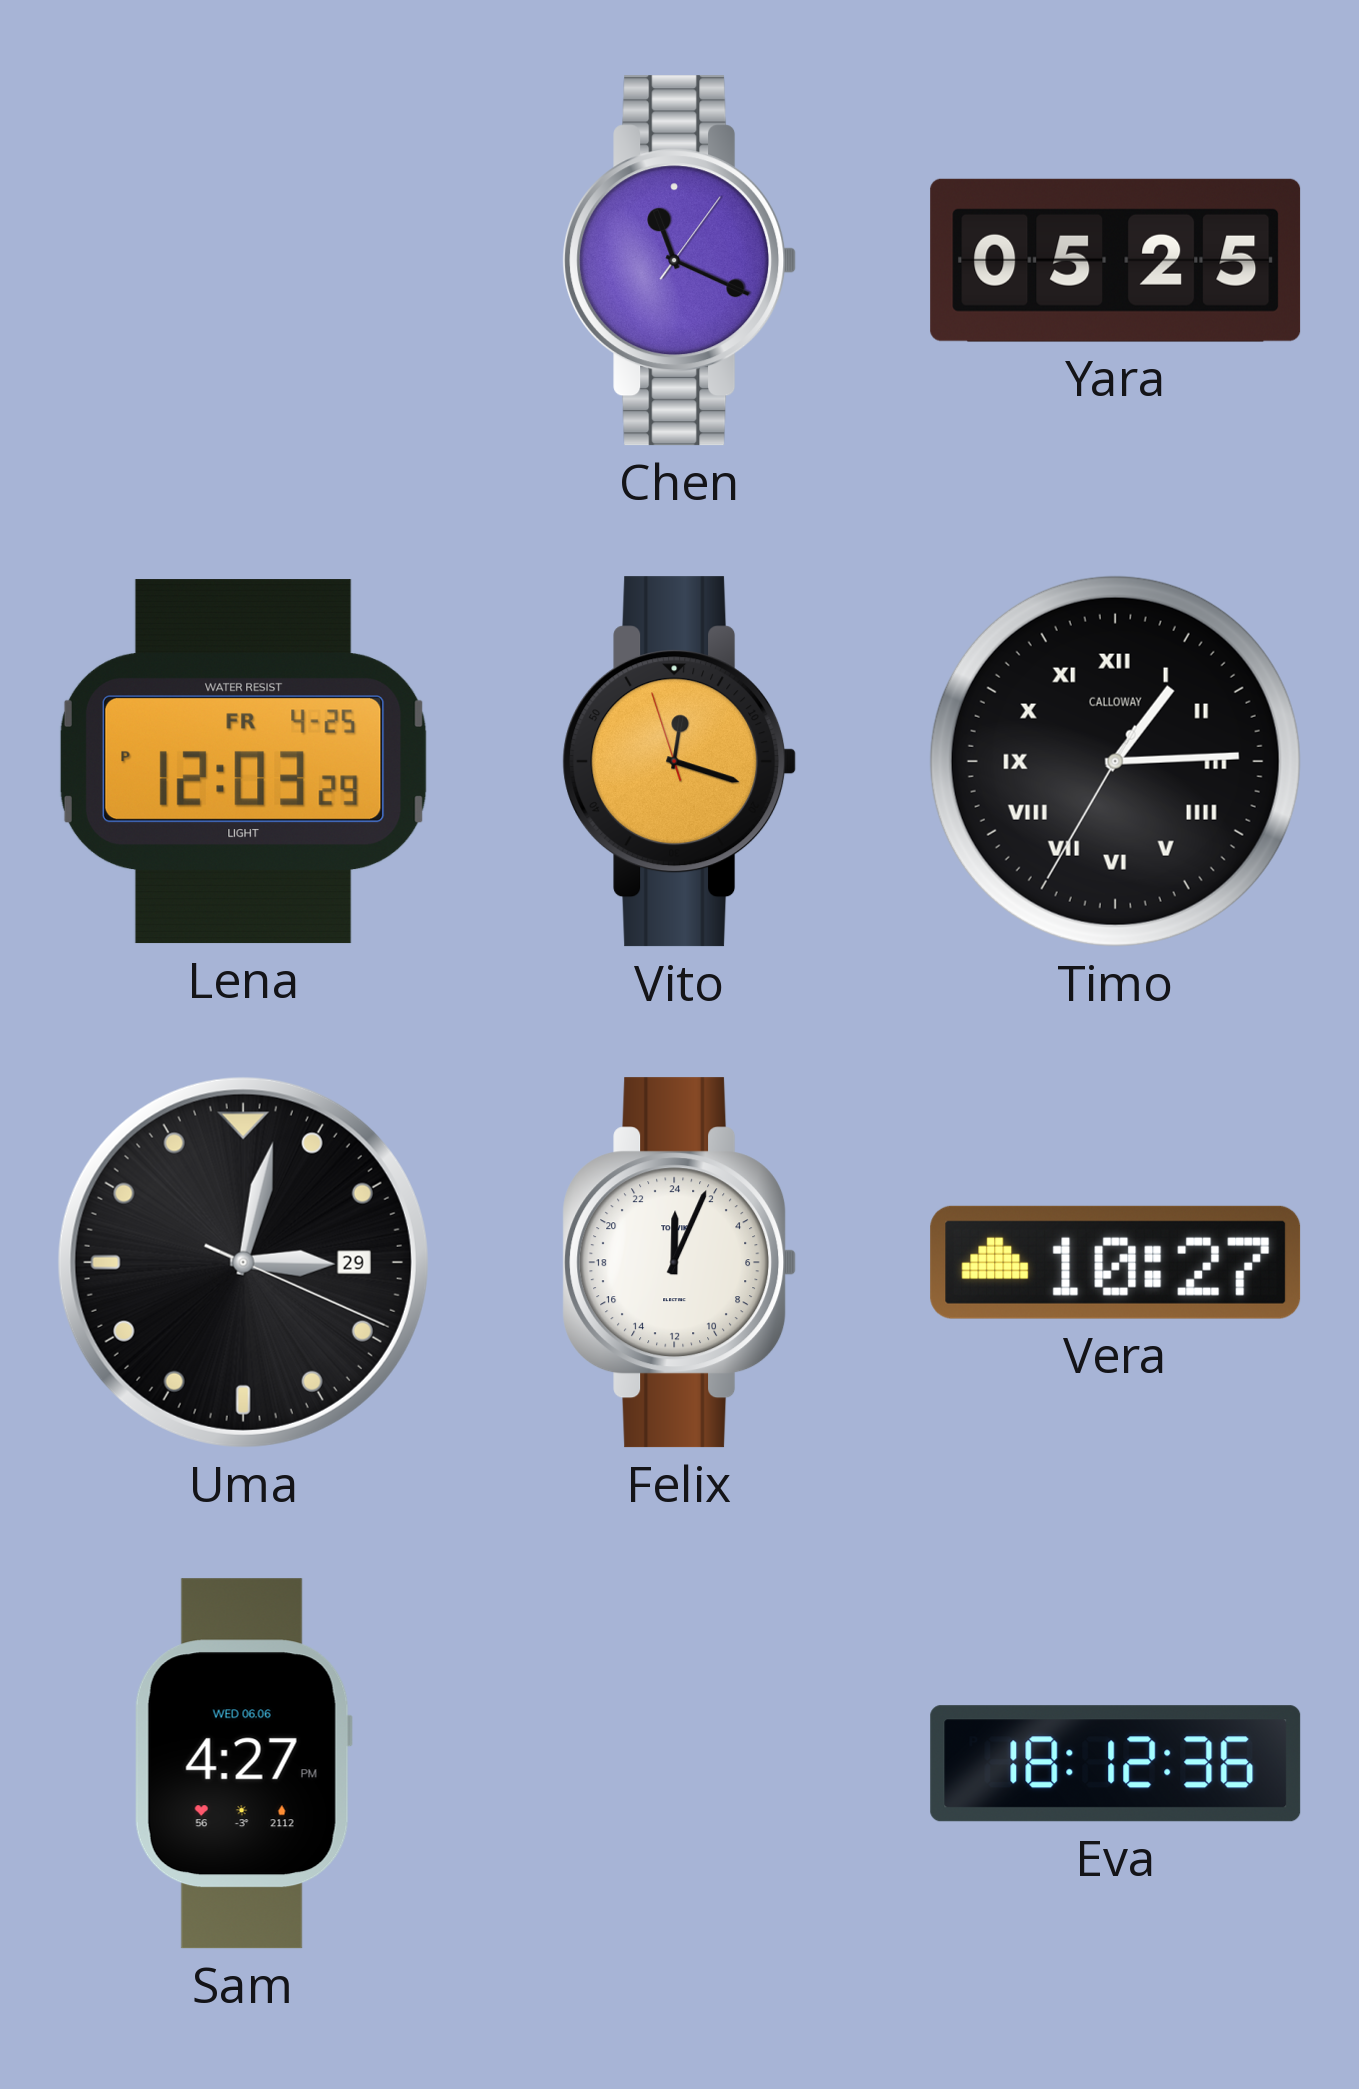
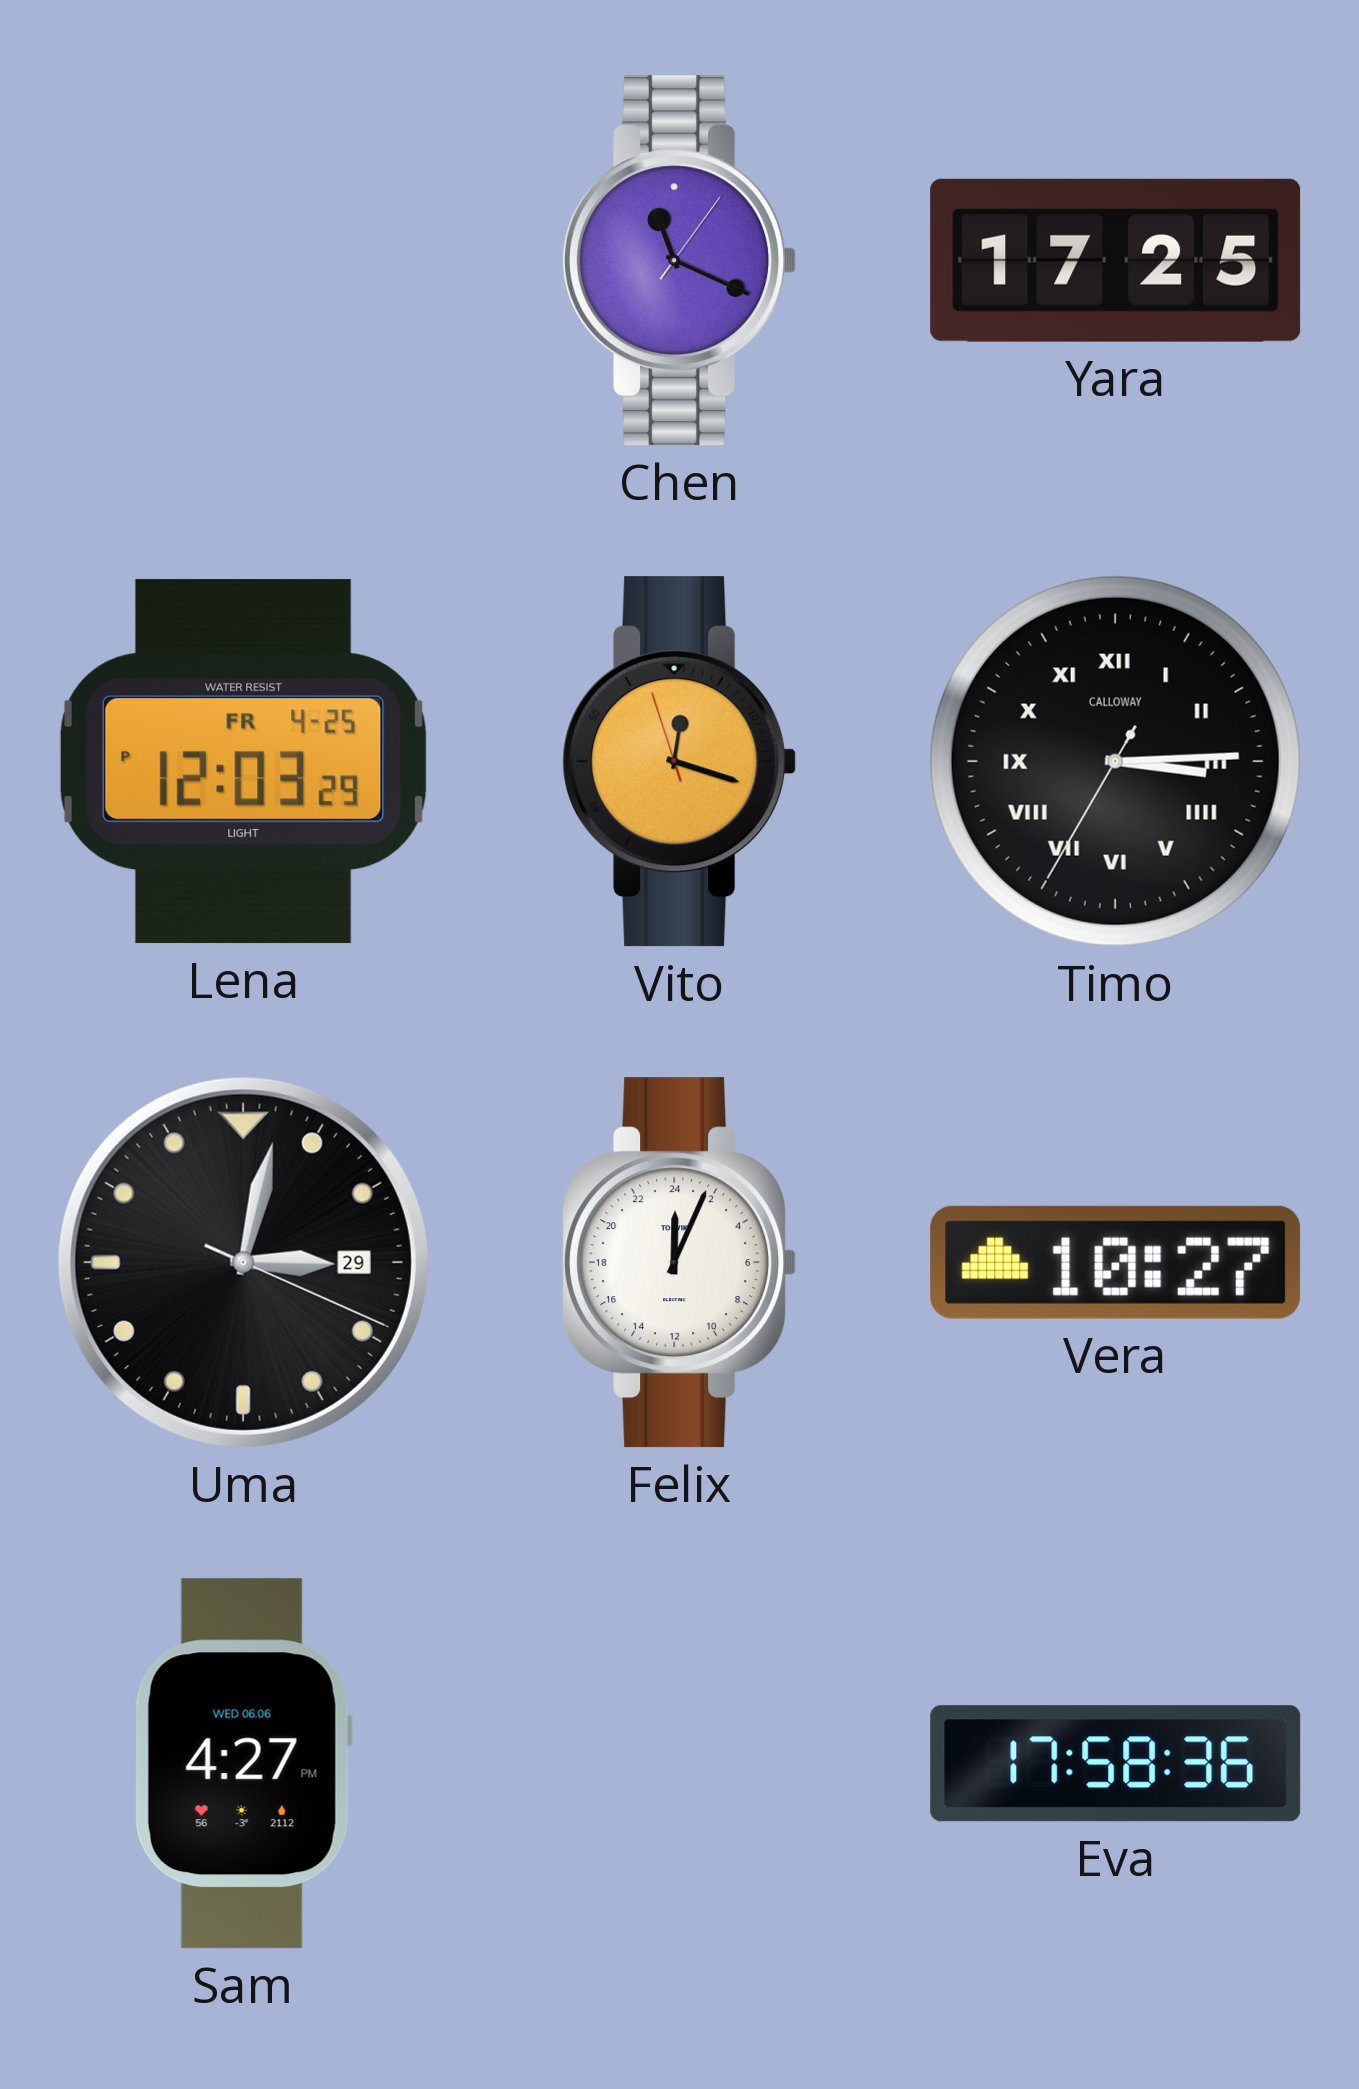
Yara: 05:25 -> 17:25 (1116, 260)
Timo: 1:14 -> 3:14 (1115, 761)
Eva: 18:12 -> 17:58 (1116, 1764)
